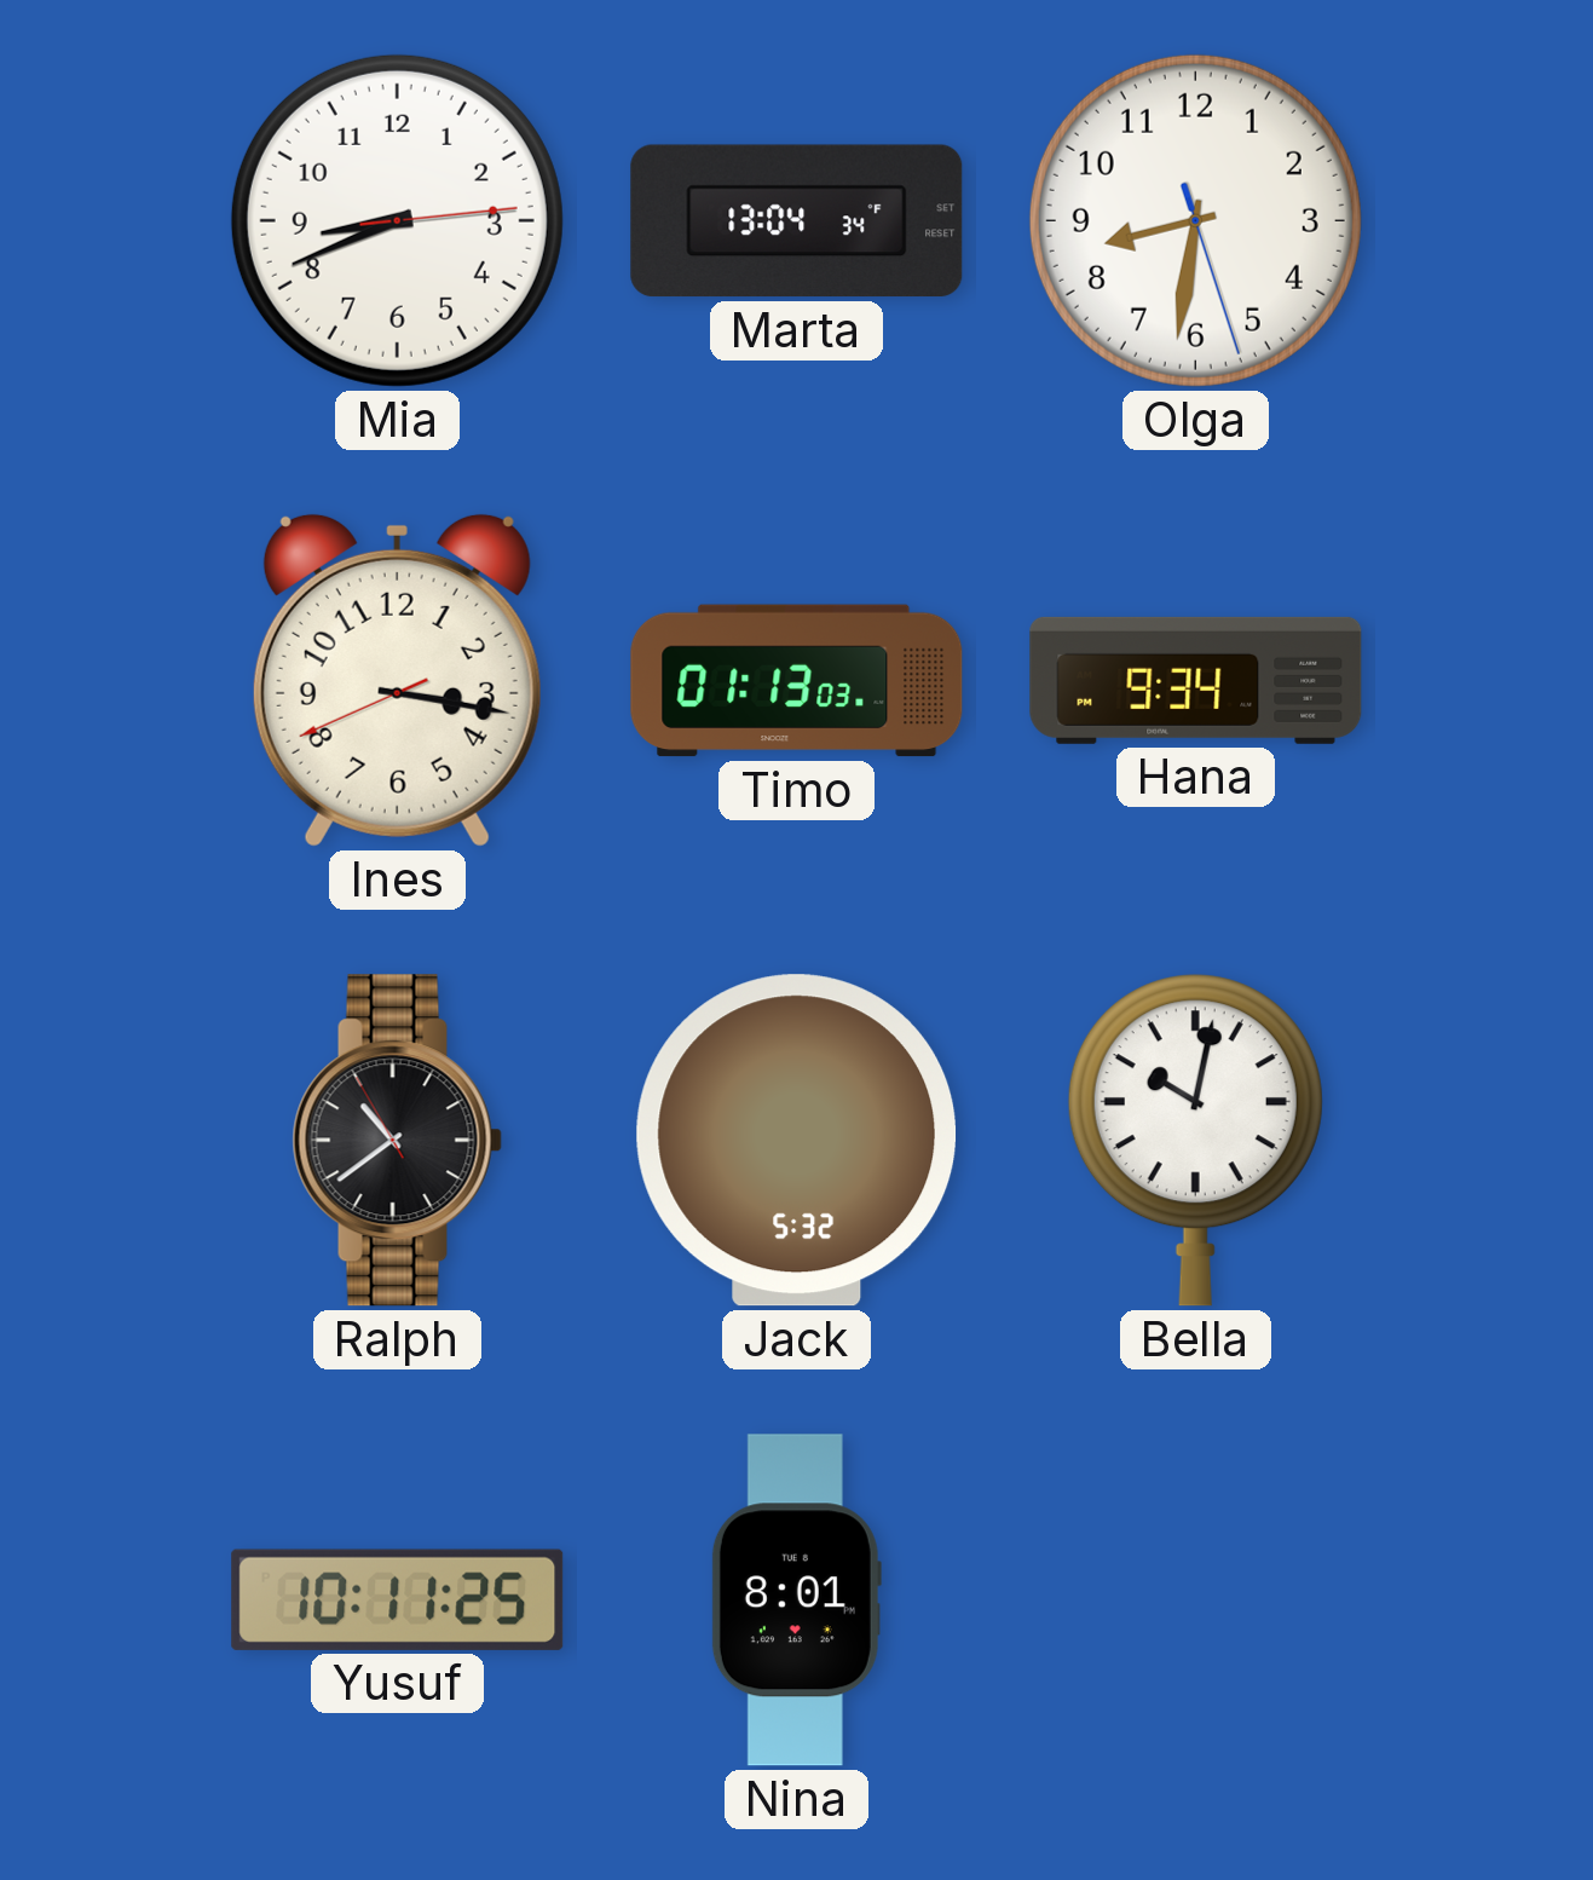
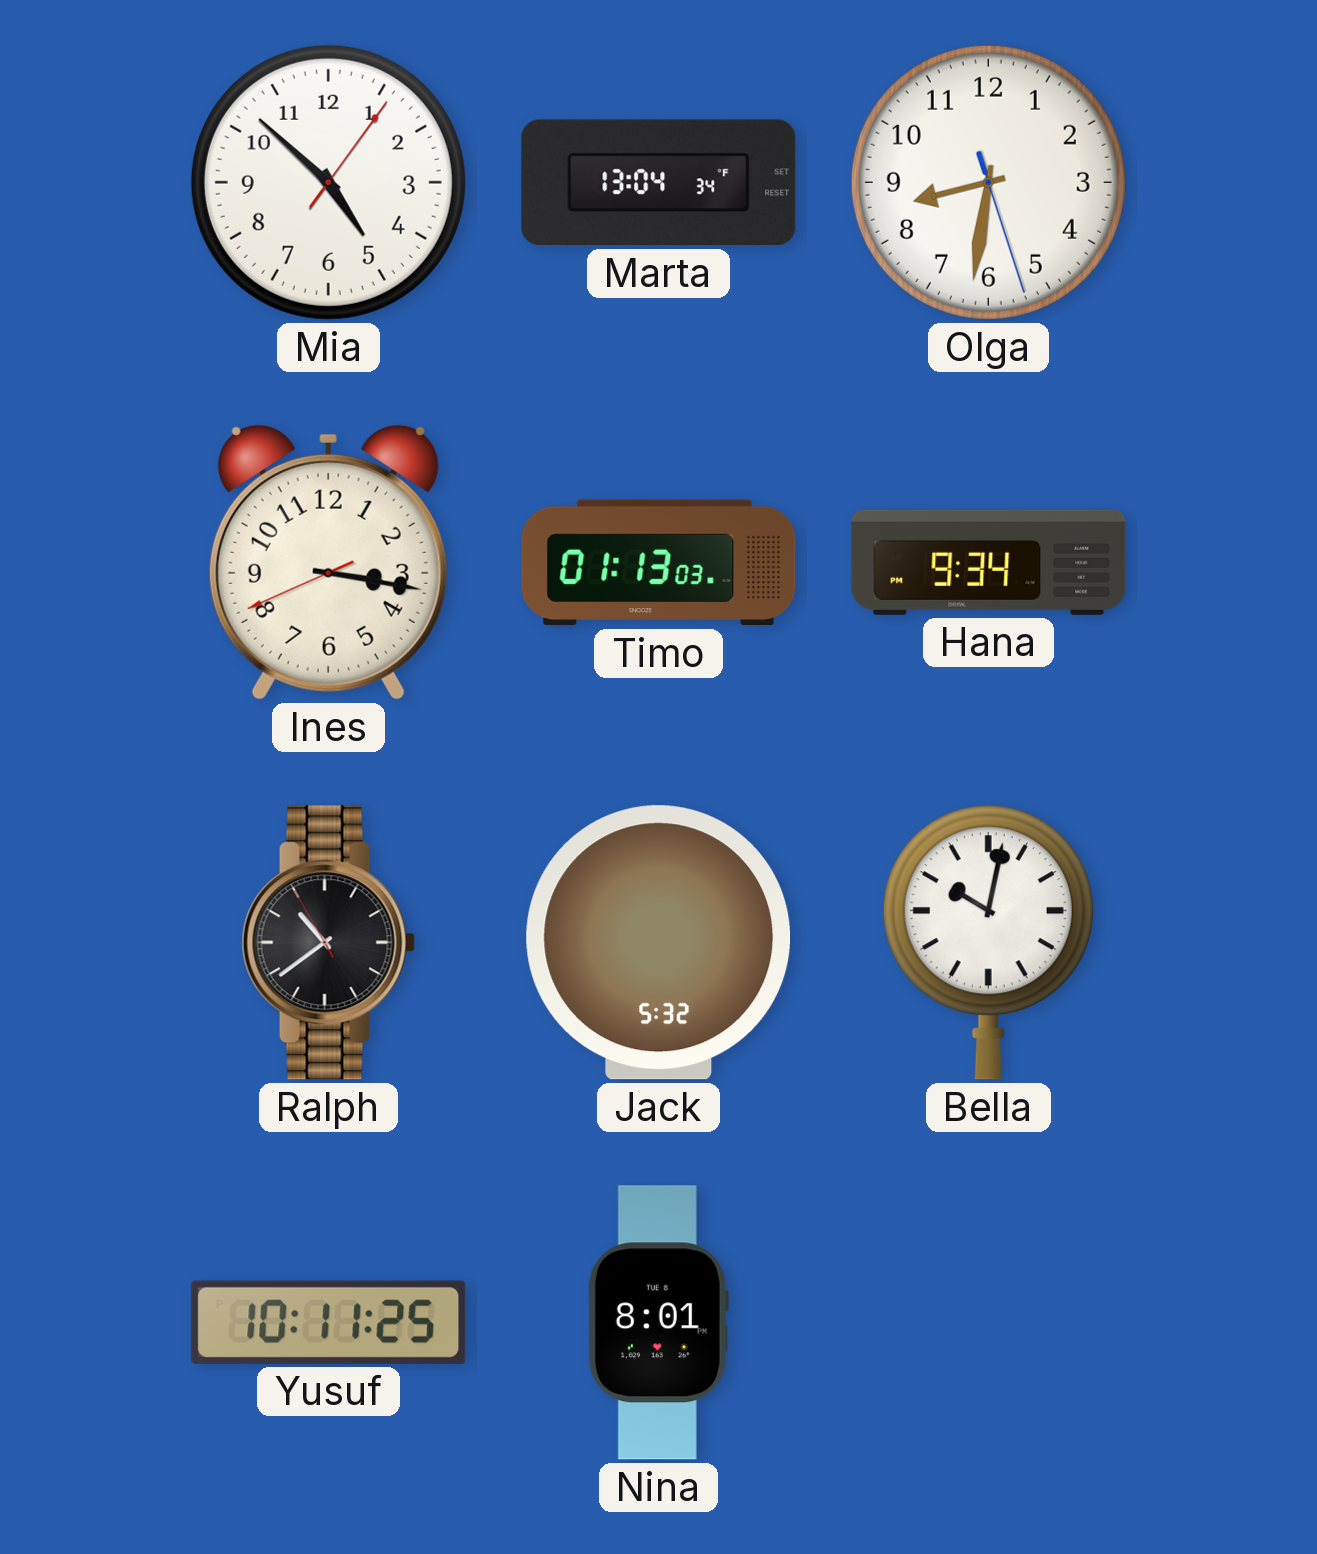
Mia: 8:41 -> 4:52 (328, 182)
